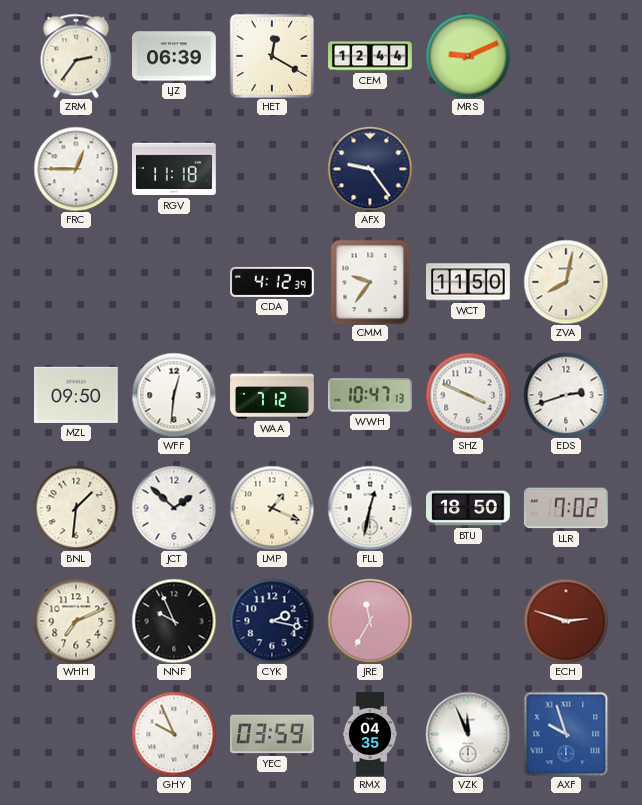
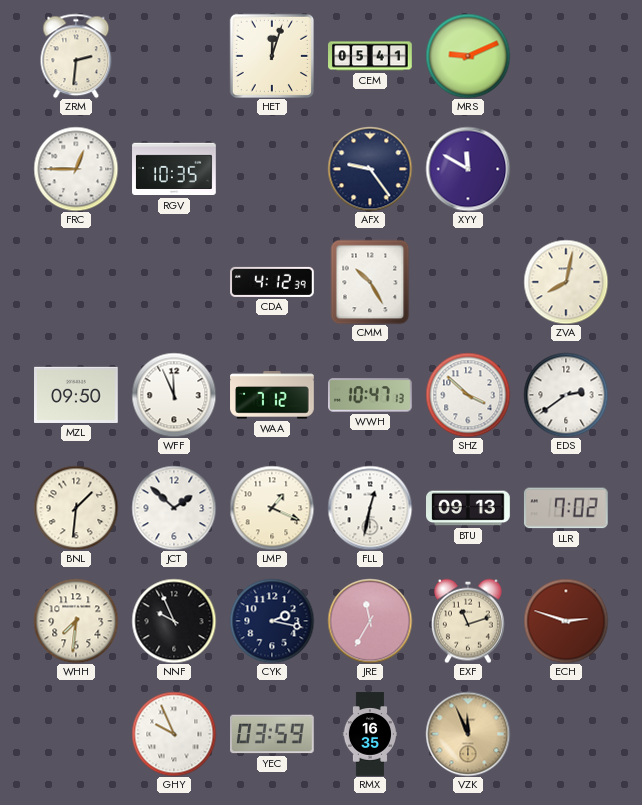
ZRM: 2:36 -> 2:31 (76, 56)
LJZ: 06:39 -> none (175, 56)
HET: 12:20 -> 12:03 (271, 55)
CEM: 12:44 -> 05:41 (370, 56)
RGV: 11:18 -> 10:35 (174, 169)
XYY: none -> 11:50 (468, 169)
CMM: 9:36 -> 10:25 (370, 282)
WCT: 11:50 -> none (469, 282)
WFF: 12:31 -> 11:56 (174, 395)
SHZ: 3:49 -> 3:52 (468, 395)
EDS: 2:42 -> 2:39 (566, 395)
BTU: 18:50 -> 09:13 (469, 508)
WHH: 7:11 -> 7:31 (76, 621)
EXF: none -> 11:12 (469, 621)
RMX: 04:35 -> 16:35 (369, 734)
VZK dial: white -> champagne (468, 734)
AXF: 9:57 -> none (566, 734)
